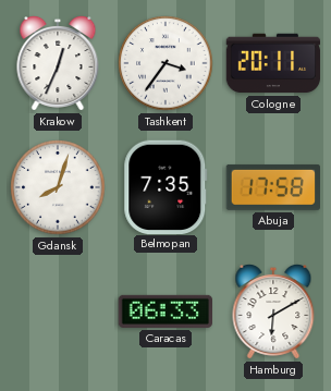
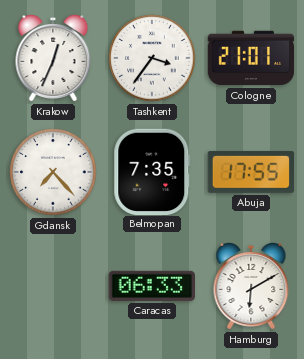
Cologne: 20:11 -> 21:01 (251, 58)
Gdansk: 8:03 -> 7:23 (53, 172)
Abuja: 17:58 -> 17:55 (251, 172)
